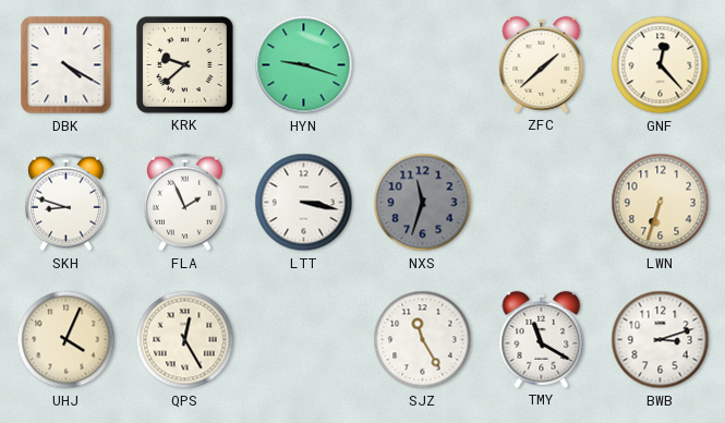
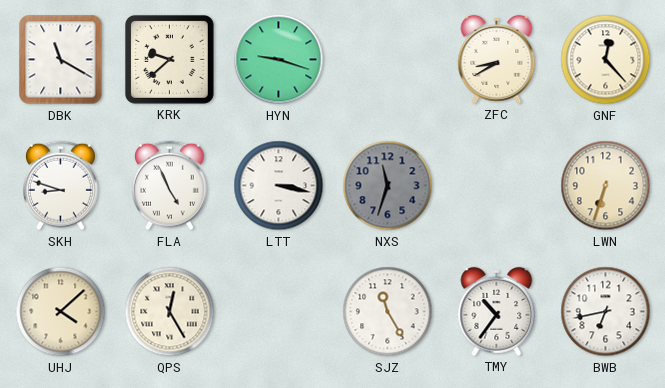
DBK: 4:20 -> 11:20 (61, 60)
ZFC: 1:38 -> 8:40 (497, 59)
FLA: 1:56 -> 4:56 (169, 186)
UHJ: 4:04 -> 4:08 (61, 312)
TMY: 11:20 -> 10:36 (497, 311)
BWB: 3:12 -> 6:43 (606, 312)
